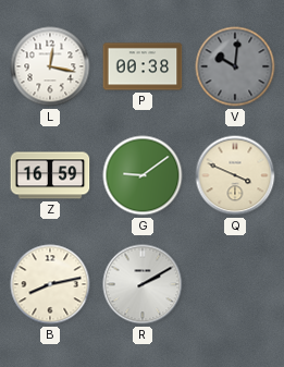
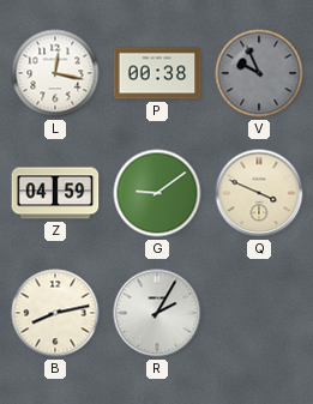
V: 10:01 -> 9:56 (259, 73)
Z: 16:59 -> 04:59 (55, 193)
R: 2:10 -> 2:05 (157, 313)
